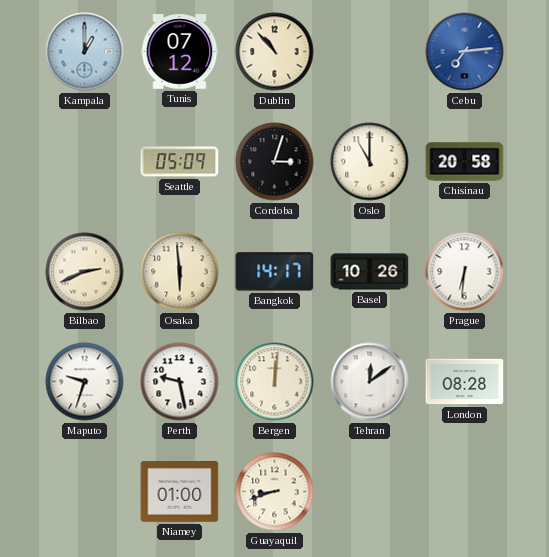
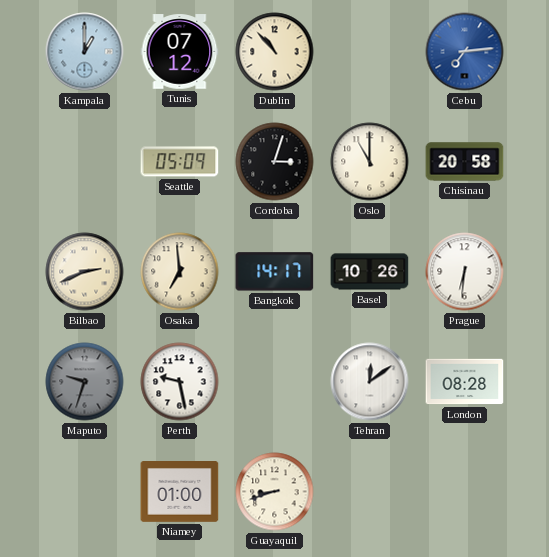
Osaka: 5:59 -> 6:59 (180, 272)
Maputo dial: white -> grey (85, 382)
Bergen: 12:01 -> none (275, 382)
